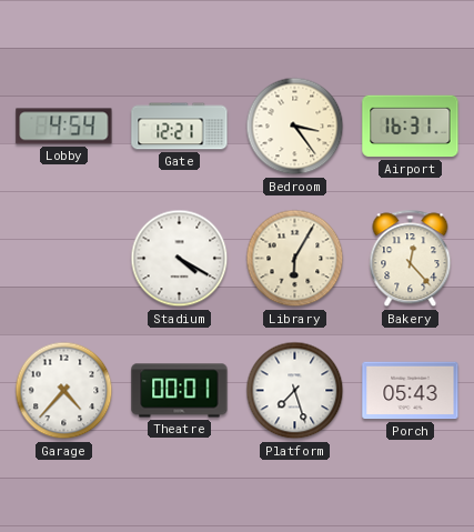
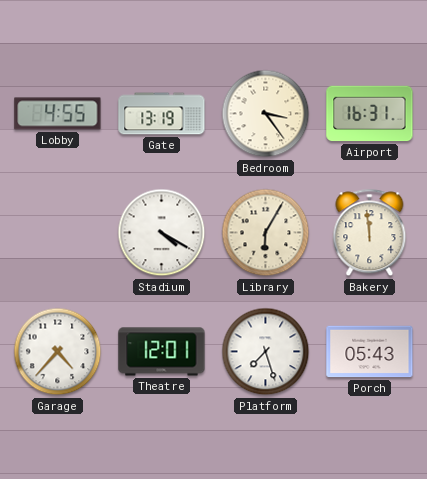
Lobby: 4:54 -> 4:55 (58, 114)
Gate: 12:21 -> 13:19 (162, 114)
Bakery: 12:23 -> 11:59 (370, 233)
Theatre: 00:01 -> 12:01 (162, 352)
